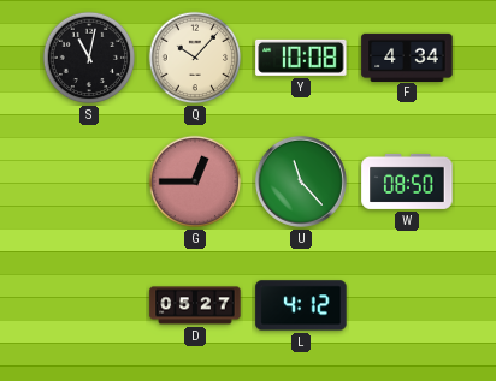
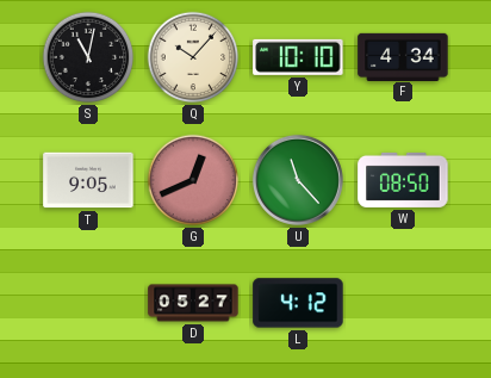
Y: 10:08 -> 10:10 (298, 57)
T: none -> 9:05 (88, 180)
G: 12:45 -> 12:41 (193, 180)
